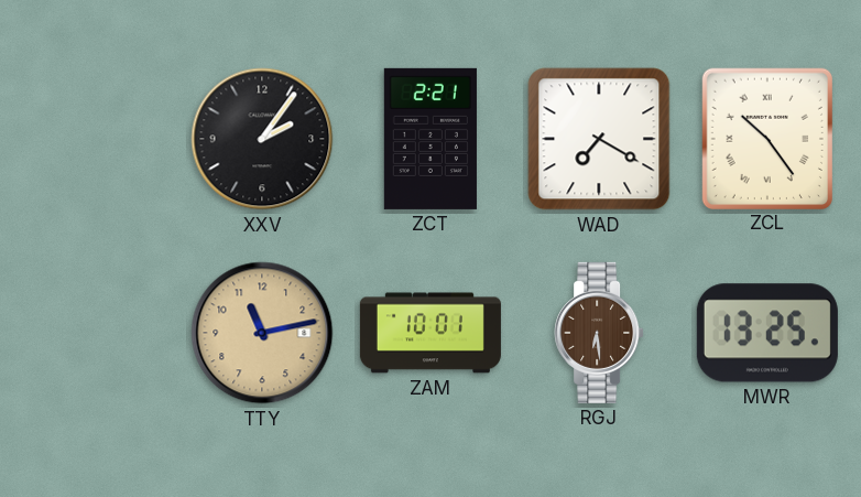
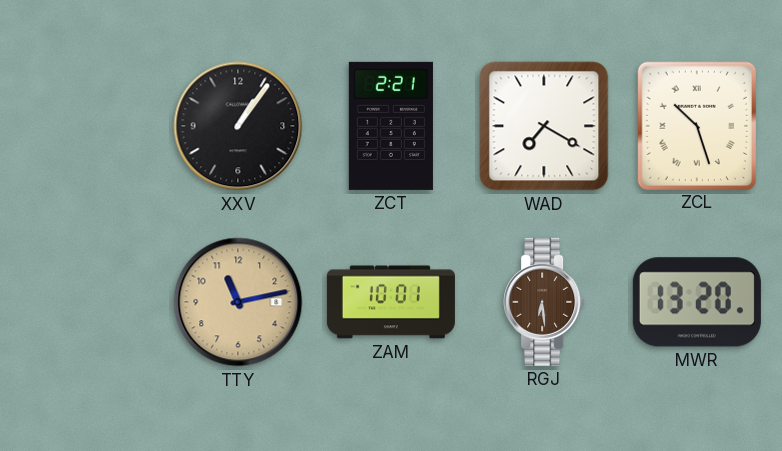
XXV: 2:06 -> 1:06 (238, 126)
ZCL: 10:24 -> 10:27 (697, 125)
MWR: 13:25 -> 13:20 (697, 302)
